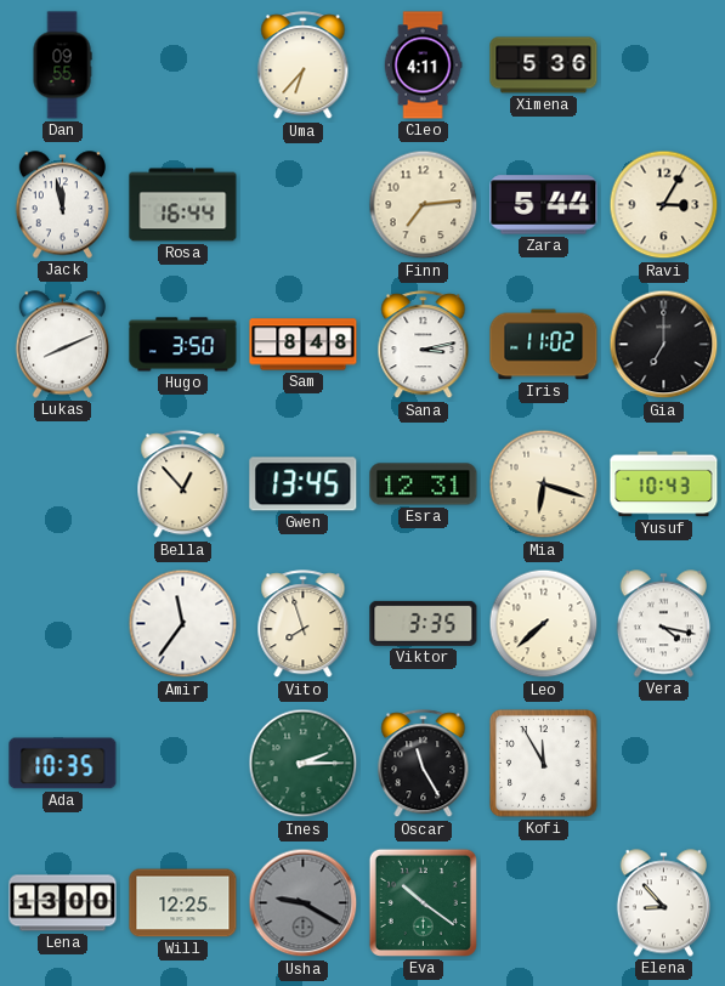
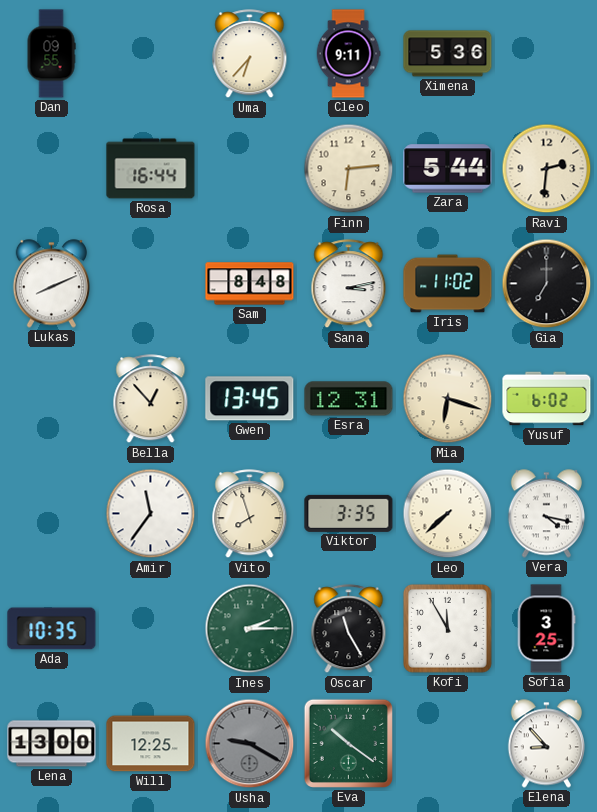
Cleo: 4:11 -> 9:11 (348, 54)
Jack: 11:58 -> none (62, 205)
Finn: 7:14 -> 6:14 (349, 169)
Ravi: 3:05 -> 2:31 (547, 169)
Hugo: 3:50 -> none (183, 345)
Yusuf: 10:43 -> 6:02 (547, 399)
Sofia: none -> 3:25 (546, 629)
